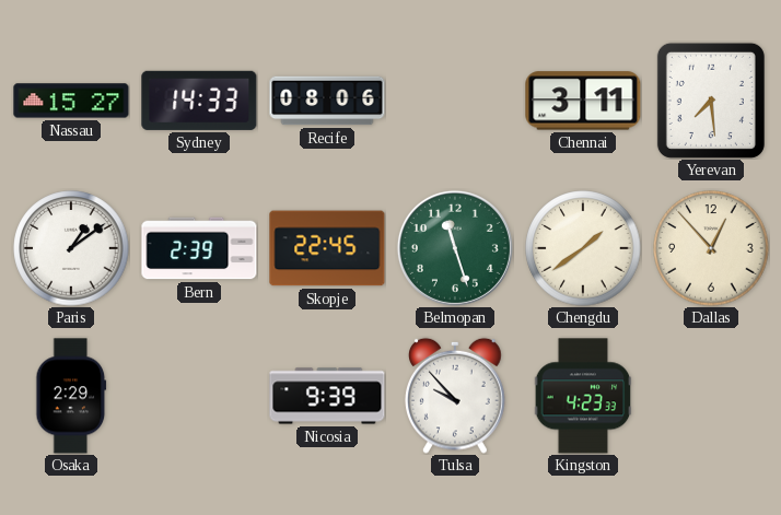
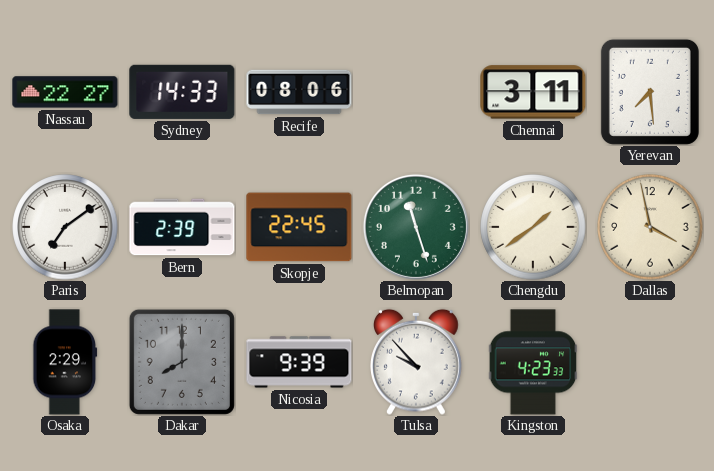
Nassau: 15:27 -> 22:27 (65, 92)
Paris: 1:09 -> 7:09 (65, 227)
Dallas: 12:53 -> 3:58 (650, 227)
Dakar: none -> 8:00 (182, 362)
